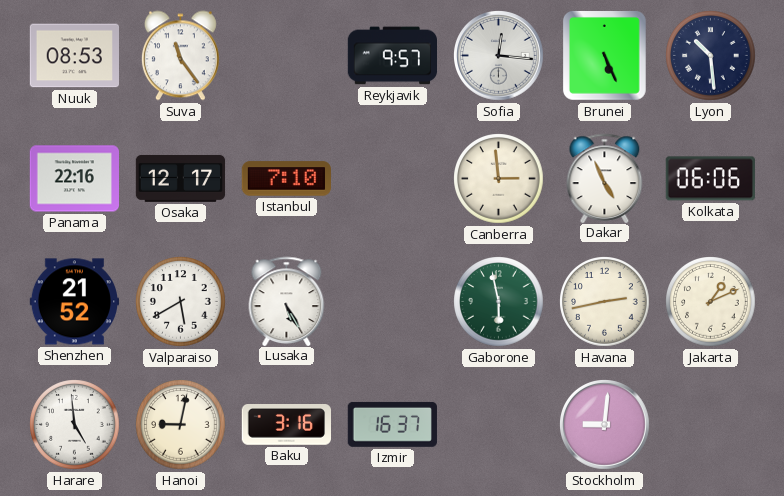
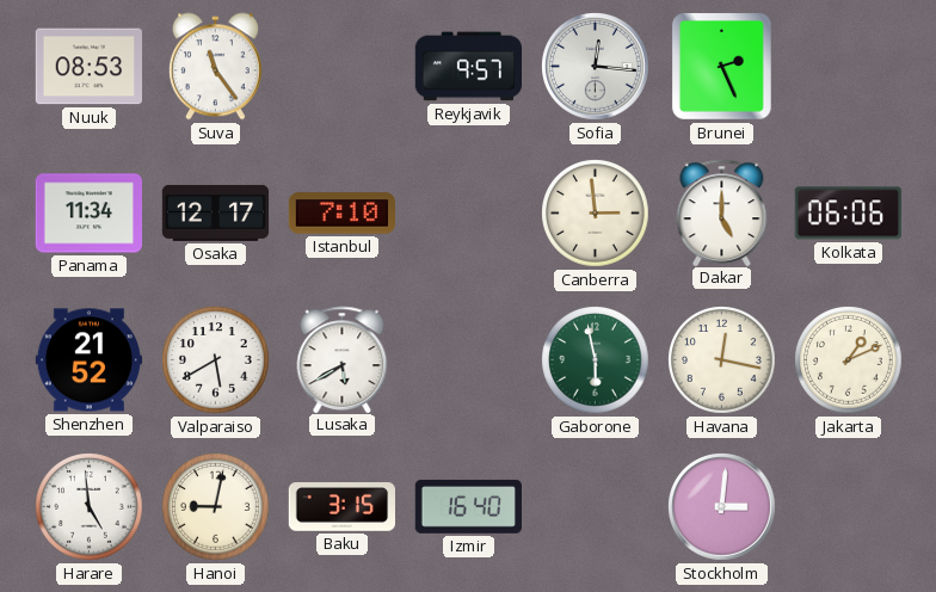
Brunei: 5:26 -> 2:26 (722, 67)
Lyon: 10:29 -> none (711, 56)
Panama: 22:16 -> 11:34 (88, 214)
Dakar: 4:56 -> 5:00 (722, 212)
Lusaka: 5:25 -> 5:40 (343, 359)
Havana: 2:43 -> 12:17 (722, 360)
Baku: 3:16 -> 3:15 (341, 507)
Izmir: 16:37 -> 16:40 (468, 506)
Stockholm: 9:01 -> 3:01 (722, 507)
